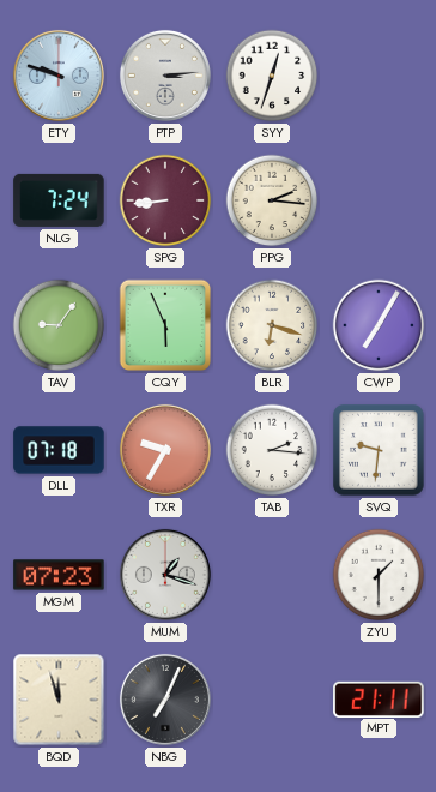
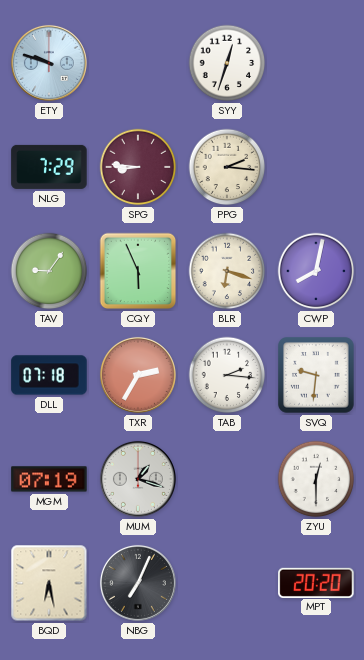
PTP: 3:14 -> none (165, 76)
NLG: 7:24 -> 7:29 (49, 167)
SPG: 8:44 -> 8:46 (138, 167)
CWP: 7:05 -> 8:02 (316, 271)
TXR: 9:35 -> 2:35 (138, 375)
MGM: 07:23 -> 07:19 (49, 479)
ZYU: 1:30 -> 12:30 (316, 479)
BQD: 11:57 -> 6:28 (49, 583)
MPT: 21:11 -> 20:20 (316, 582)
